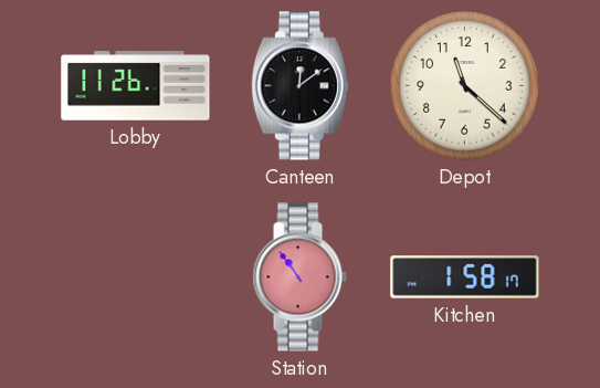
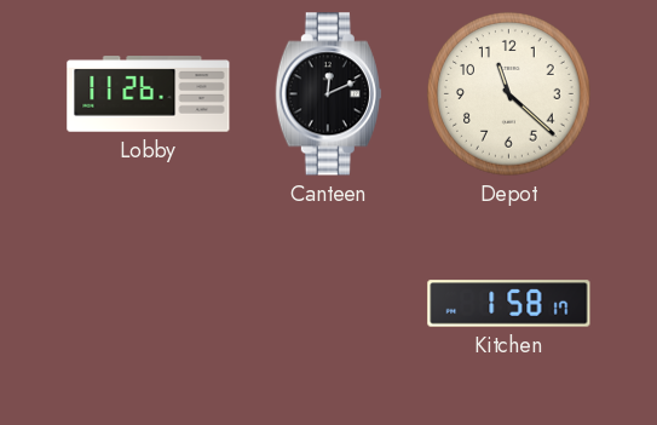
Canteen: 12:09 -> 12:11 (328, 94)
Station: 10:54 -> none (299, 277)
